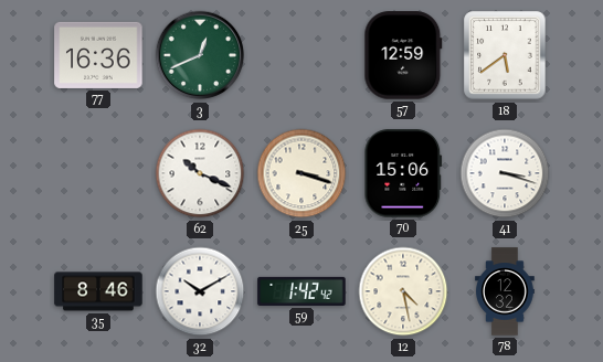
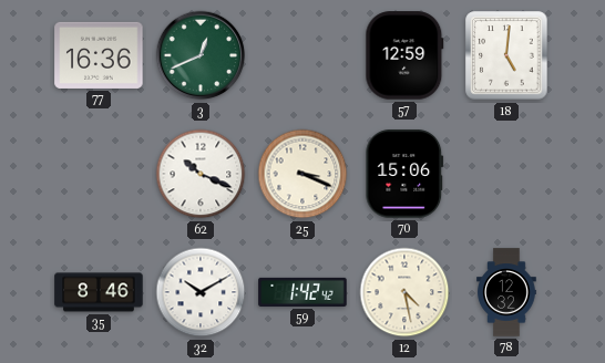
18: 5:39 -> 5:01 (506, 55)
25: 3:18 -> 3:19 (302, 174)
41: 3:18 -> none (505, 173)
